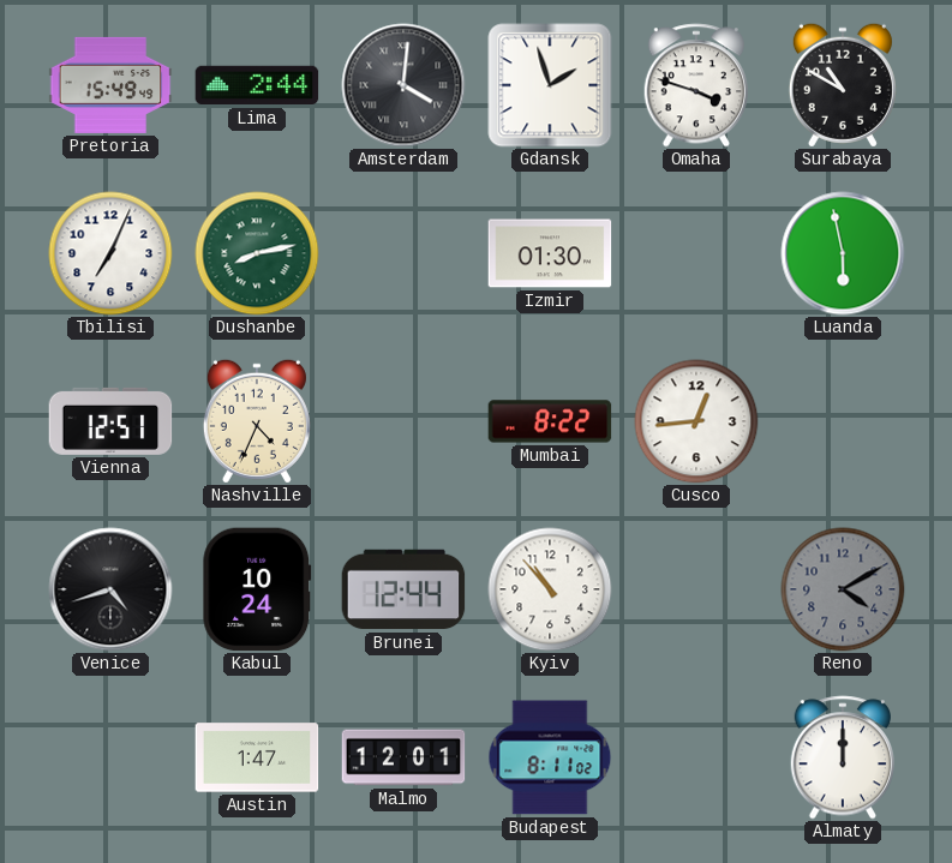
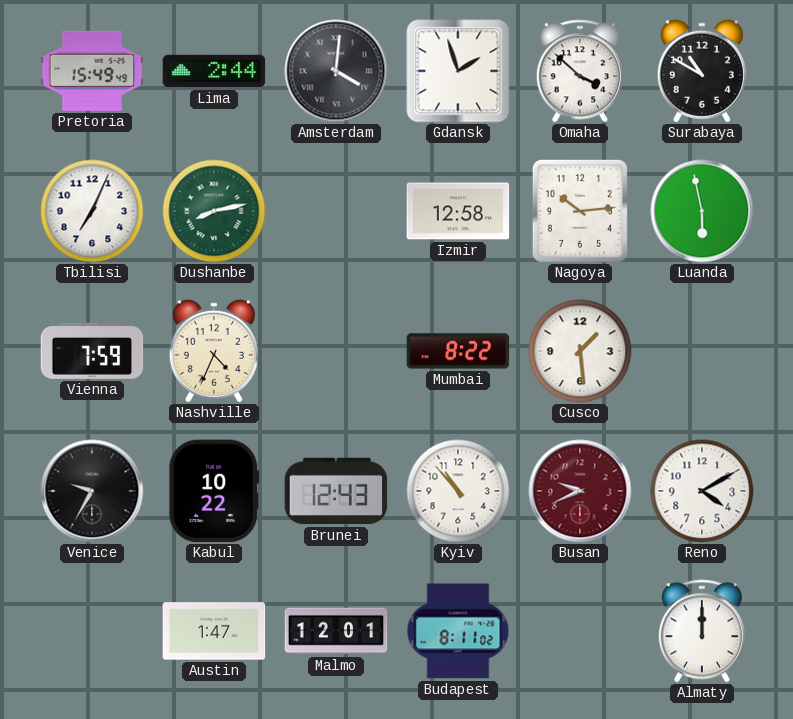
Omaha: 3:48 -> 3:52 (580, 71)
Izmir: 01:30 -> 12:58 (458, 211)
Nagoya: none -> 10:14 (580, 211)
Vienna: 12:51 -> 7:59 (92, 351)
Cusco: 12:44 -> 1:29 (580, 351)
Venice: 4:42 -> 9:35 (92, 491)
Kabul: 10:24 -> 10:22 (214, 491)
Brunei: 12:44 -> 12:43 (336, 491)
Busan: none -> 9:41 (580, 491)
Reno dial: grey -> white (702, 491)
